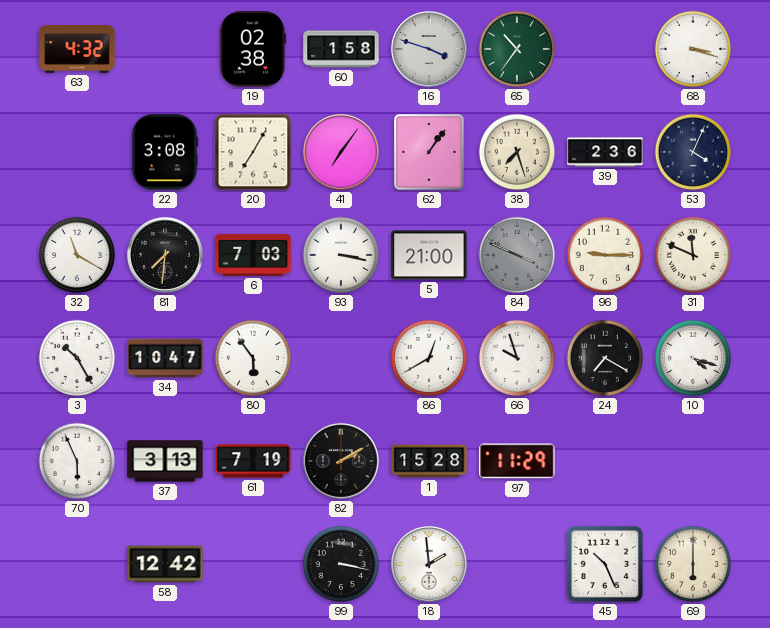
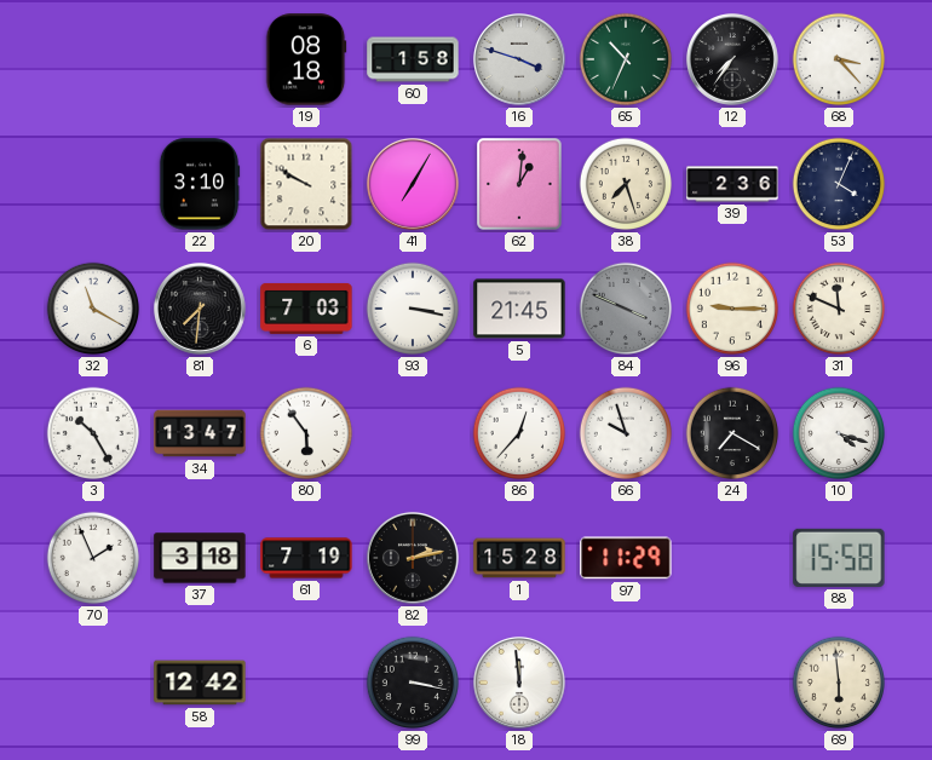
63: 4:32 -> none (77, 50)
19: 02:38 -> 08:18 (306, 59)
65: 10:36 -> 10:34 (626, 59)
12: none -> 7:36 (732, 59)
68: 3:18 -> 3:23 (839, 59)
22: 3:08 -> 3:10 (200, 184)
20: 7:05 -> 9:50 (306, 184)
41: 7:06 -> 7:05 (413, 184)
62: 1:06 -> 1:01 (519, 184)
5: 21:00 -> 21:45 (519, 309)
34: 10:47 -> 13:47 (200, 433)
86: 12:40 -> 12:37 (519, 433)
70: 5:56 -> 1:56 (93, 558)
37: 3:13 -> 3:18 (200, 558)
82: 2:10 -> 2:13 (413, 558)
88: none -> 15:58 (839, 558)
18: 1:59 -> 11:59 (519, 683)
45: 10:26 -> none (605, 564)
69: 6:00 -> 5:59 (839, 683)
